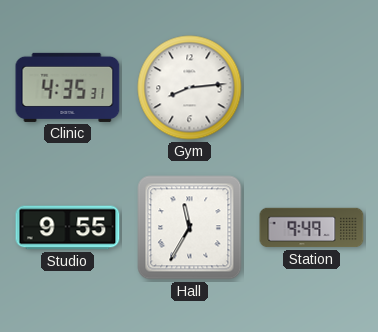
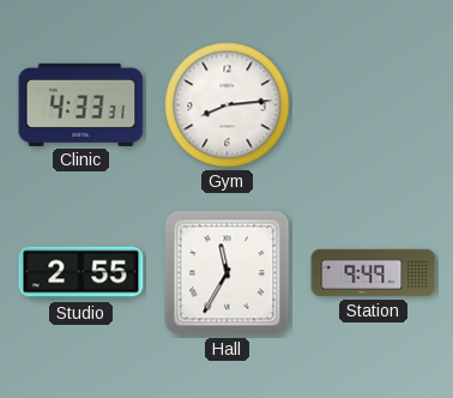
Clinic: 4:35 -> 4:33 (81, 104)
Studio: 9:55 -> 2:55 (81, 273)
